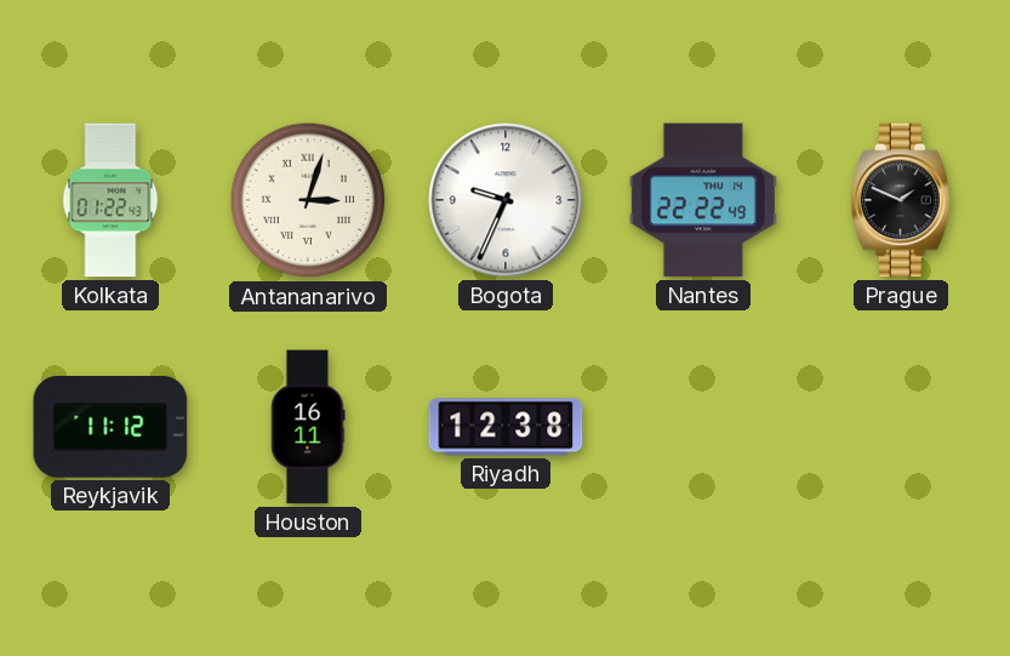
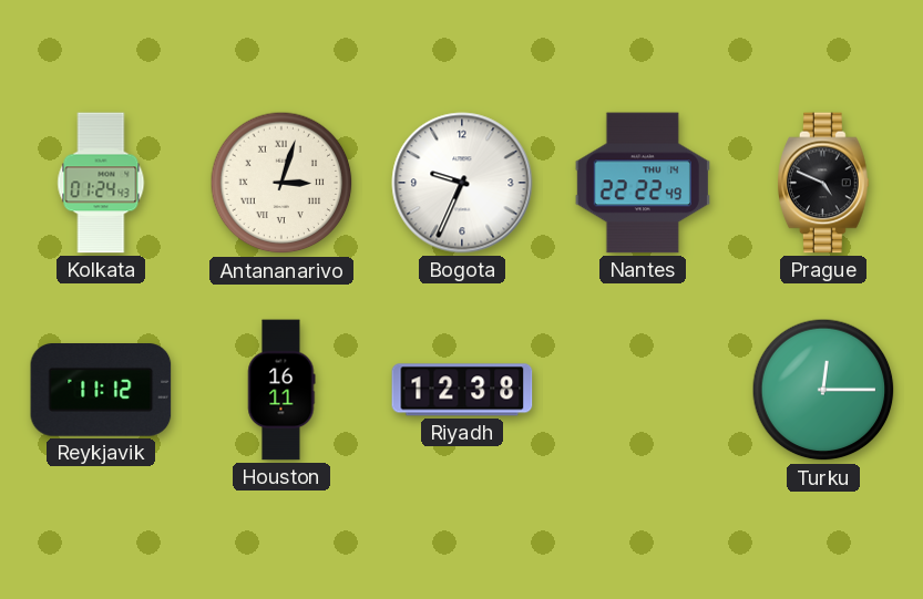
Kolkata: 01:22 -> 01:24 (101, 183)
Prague: 1:49 -> 4:49 (823, 183)
Turku: none -> 12:15 (823, 390)
